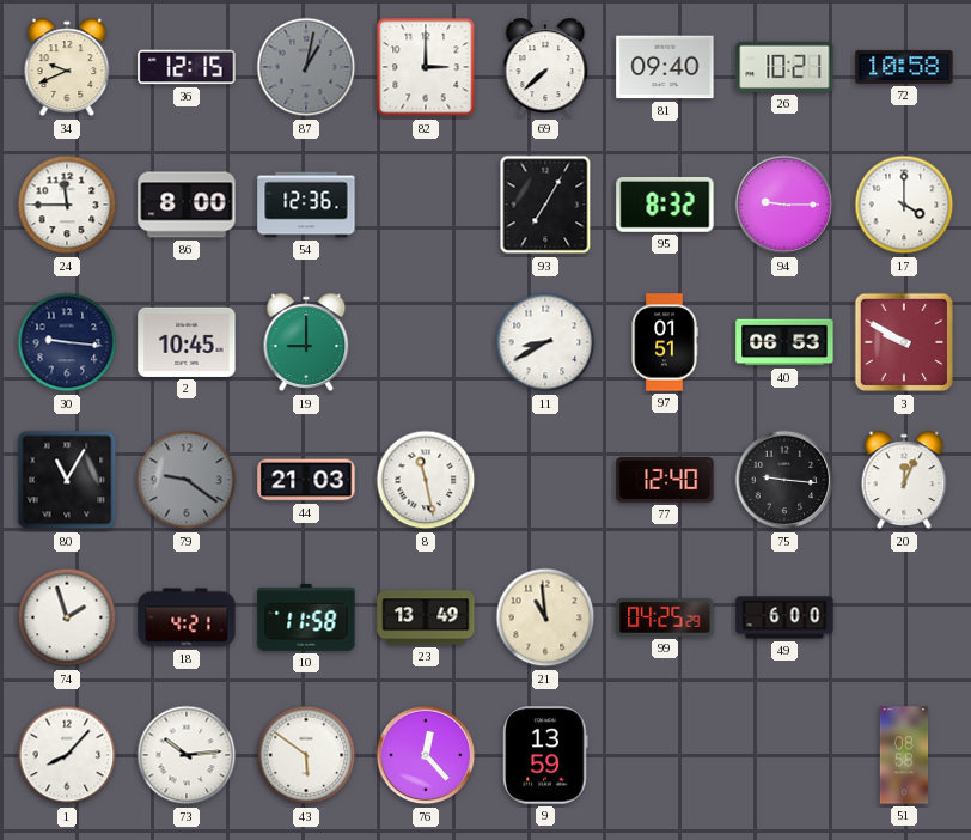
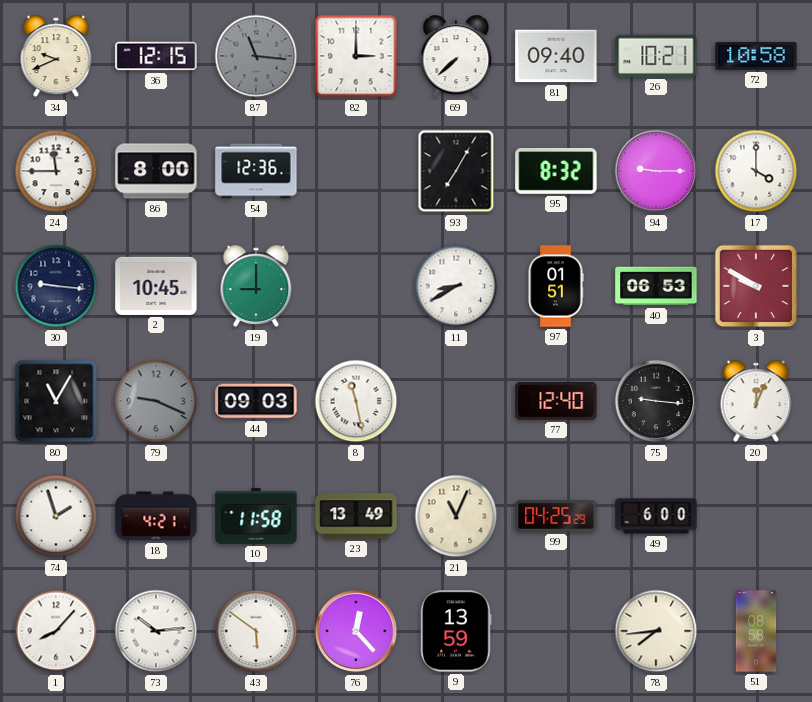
87: 1:02 -> 11:16 (256, 56)
79: 9:21 -> 9:19 (156, 401)
44: 21:03 -> 09:03 (256, 401)
21: 10:59 -> 11:04 (456, 516)
78: none -> 7:44 (656, 631)
